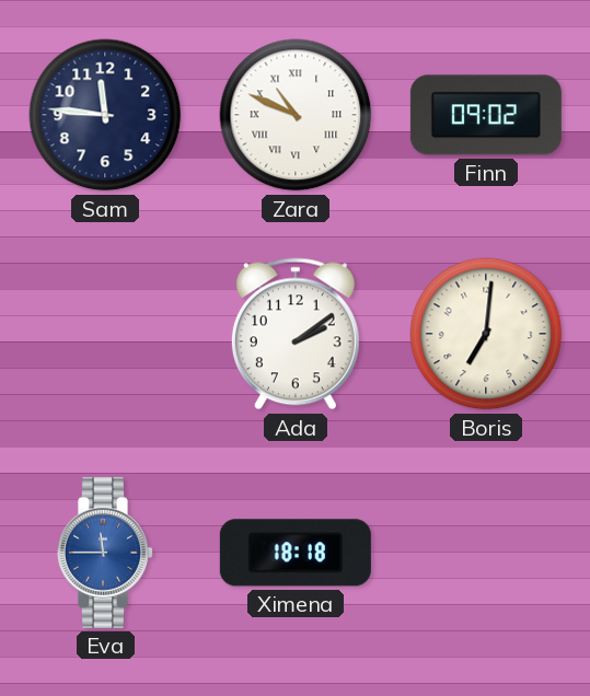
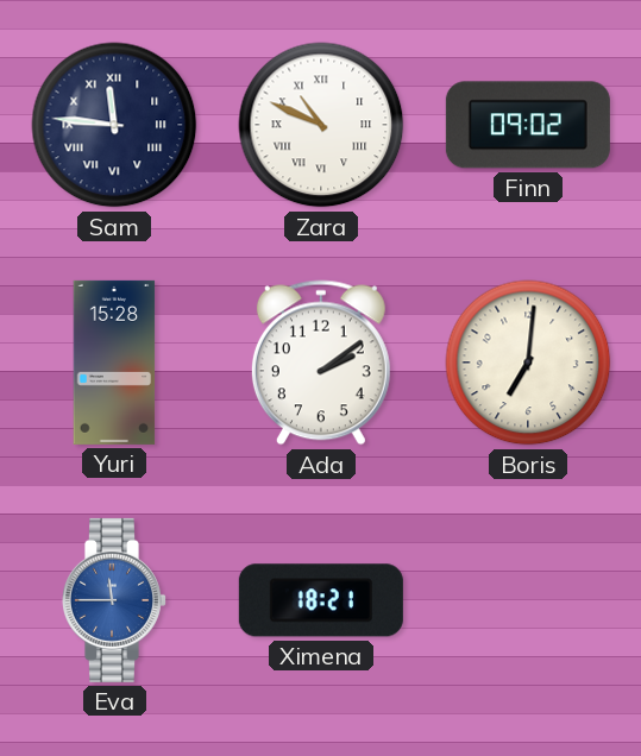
Sam numerals: Arabic -> Roman (114, 125)
Yuri: none -> 15:28 (114, 363)
Ximena: 18:18 -> 18:21 (321, 600)
